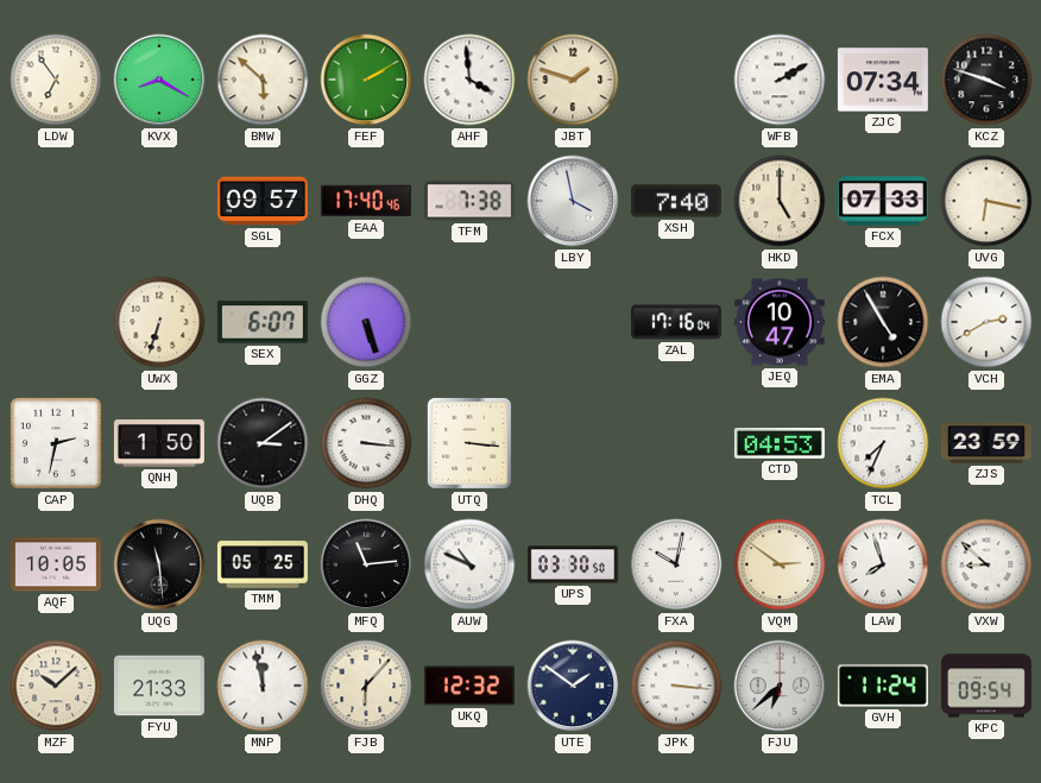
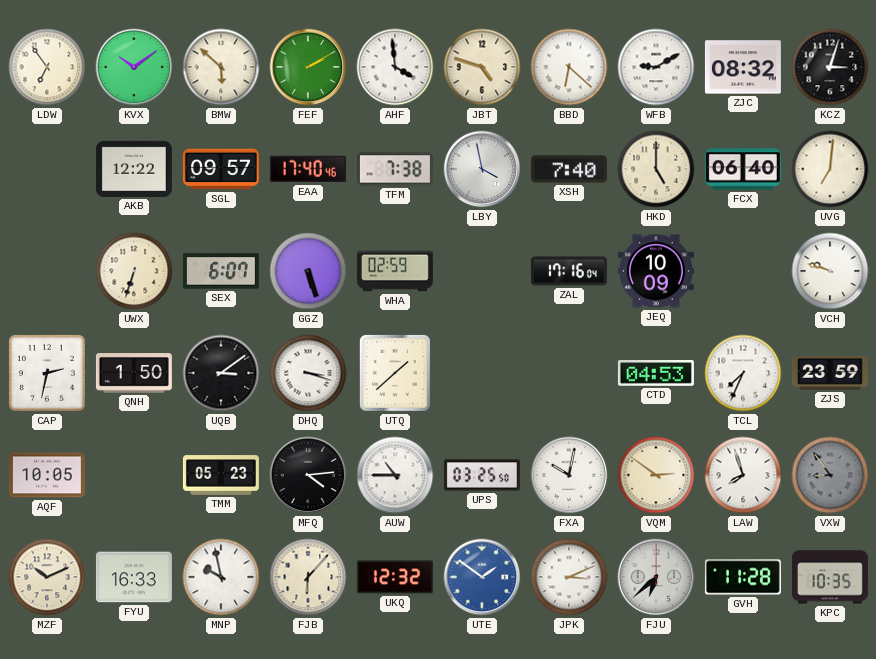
KVX: 8:20 -> 10:09 (134, 67)
JBT: 1:48 -> 4:48 (482, 67)
BBD: none -> 6:22 (569, 67)
WFB: 2:10 -> 9:10 (656, 67)
ZJC: 07:34 -> 08:32 (743, 67)
KCZ: 3:48 -> 3:03 (830, 67)
AKB: none -> 12:22 (134, 169)
FCX: 07:33 -> 06:40 (743, 169)
UVG: 6:17 -> 7:01 (830, 169)
WHA: none -> 02:59 (395, 271)
JEQ: 10:47 -> 10:09 (656, 271)
EMA: 4:55 -> none (883, 322)
VCH: 2:40 -> 9:48 (830, 271)
DHQ: 3:16 -> 3:18 (308, 373)
UTQ: 3:16 -> 1:38 (395, 373)
UQG: 11:29 -> none (159, 564)
TMM: 05:25 -> 05:23 (221, 475)
MFQ: 11:14 -> 4:14 (308, 475)
AUW: 10:49 -> 10:45 (395, 475)
UPS: 03:30 -> 03:25 (482, 475)
VXW: 8:52 -> 8:54 (830, 475)
VXW dial: white -> grey (830, 475)
MZF: 10:08 -> 10:11 (47, 577)
FYU: 21:33 -> 16:33 (134, 577)
MNP: 11:58 -> 9:58 (221, 577)
UTE dial: navy -> blue (482, 577)
JPK: 3:16 -> 3:11 (569, 577)
GVH: 11:24 -> 11:28 (743, 577)
KPC: 09:54 -> 10:35 (830, 577)
